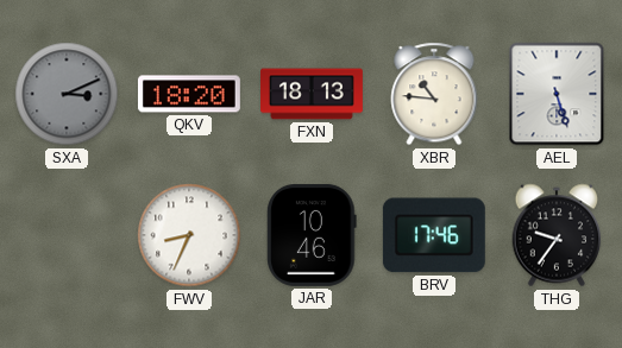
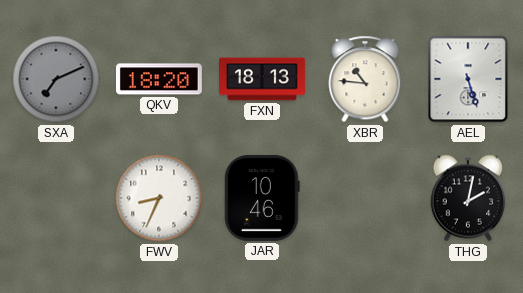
SXA: 3:11 -> 7:11 (56, 79)
BRV: 17:46 -> none (434, 235)
THG: 9:36 -> 2:02 (468, 198)
